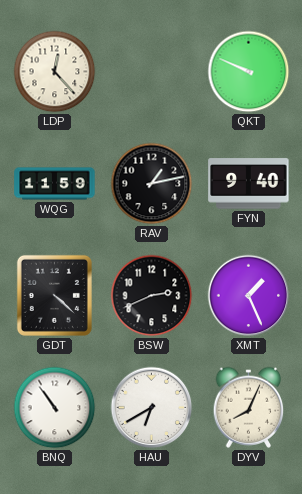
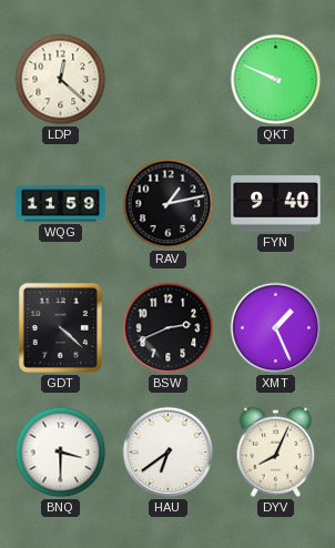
LDP: 12:23 -> 12:22 (61, 80)
BNQ: 10:54 -> 3:30 (61, 453)
HAU: 6:40 -> 6:39 (169, 453)
